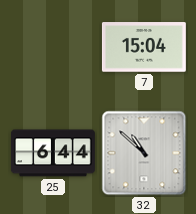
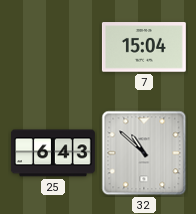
25: 6:44 -> 6:43 (53, 153)
